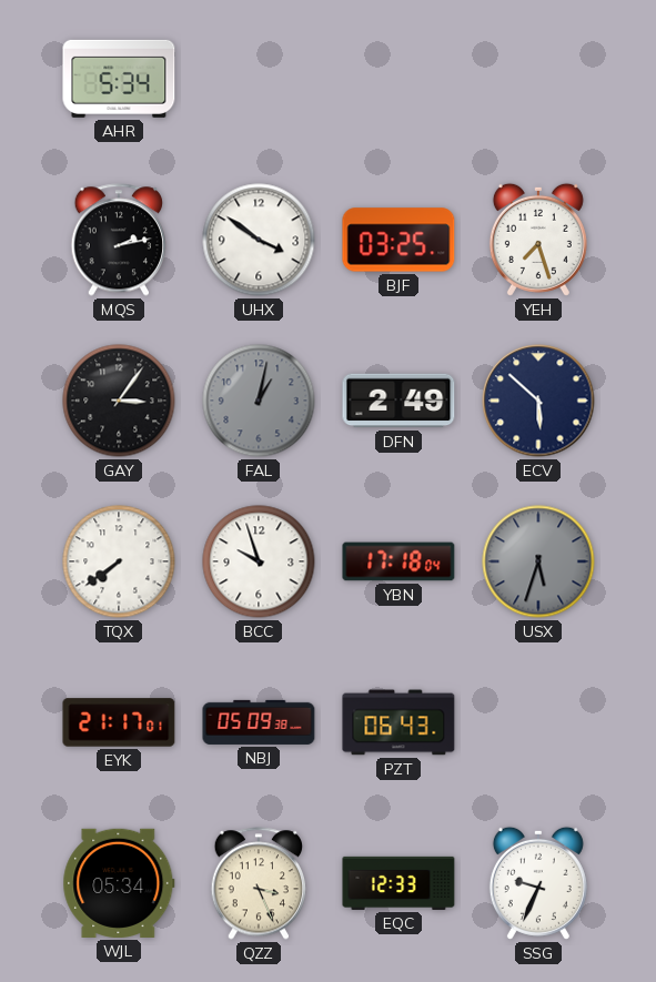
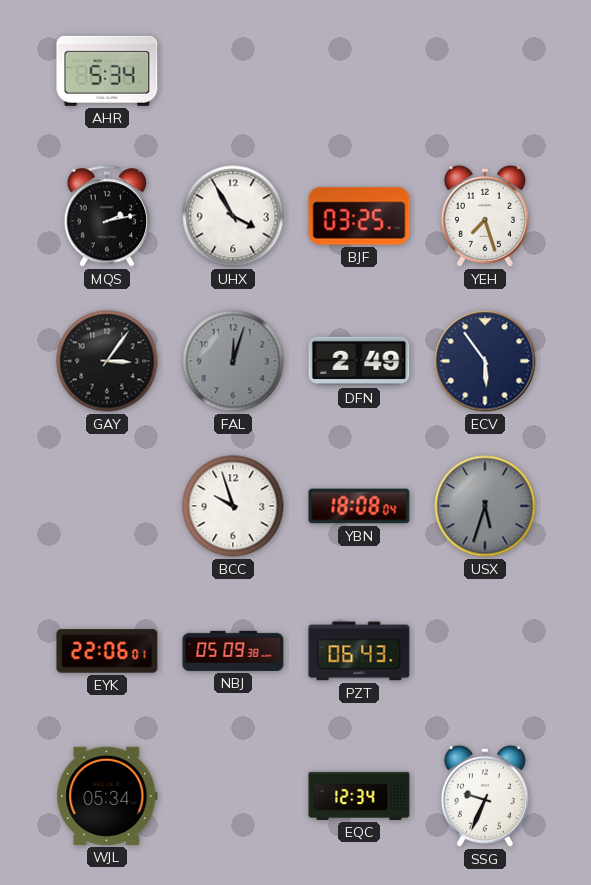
UHX: 3:51 -> 3:55 (233, 216)
FAL: 1:02 -> 12:03 (233, 361)
ECV: 5:52 -> 5:54 (485, 361)
TQX: 7:39 -> none (119, 561)
YBN: 17:18 -> 18:08 (359, 506)
EYK: 21:17 -> 22:06 (107, 651)
QZZ: 3:26 -> none (259, 883)
EQC: 12:33 -> 12:34 (359, 796)
